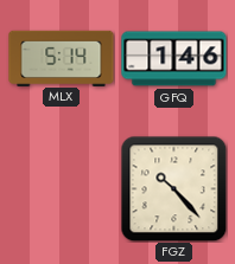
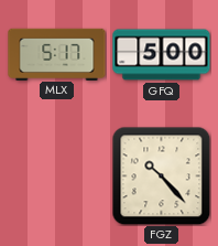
MLX: 5:14 -> 5:17 (57, 54)
GFQ: 1:46 -> 5:00 (162, 55)
